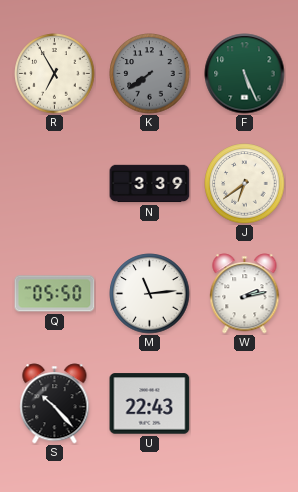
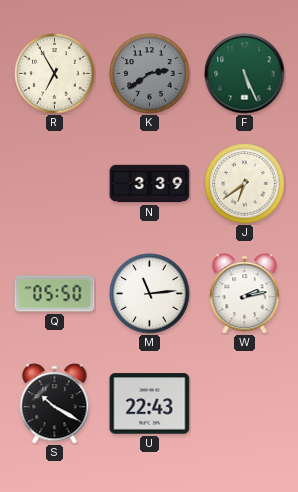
K: 7:39 -> 2:39 (150, 74)
S: 10:23 -> 10:20 (55, 404)
